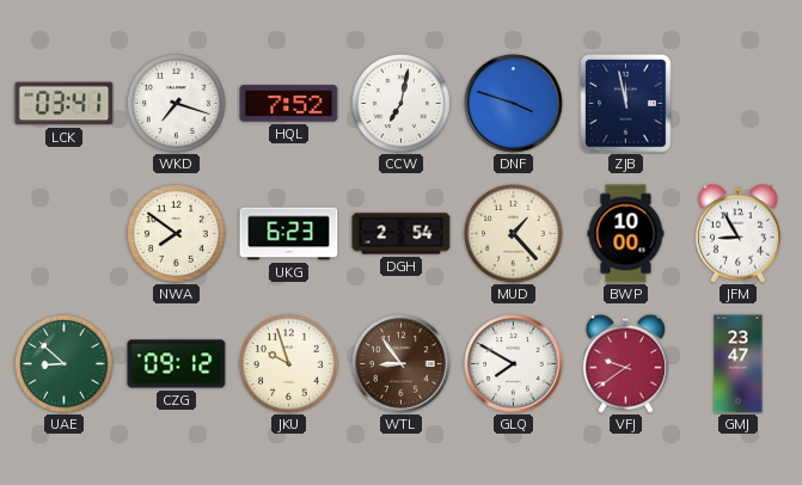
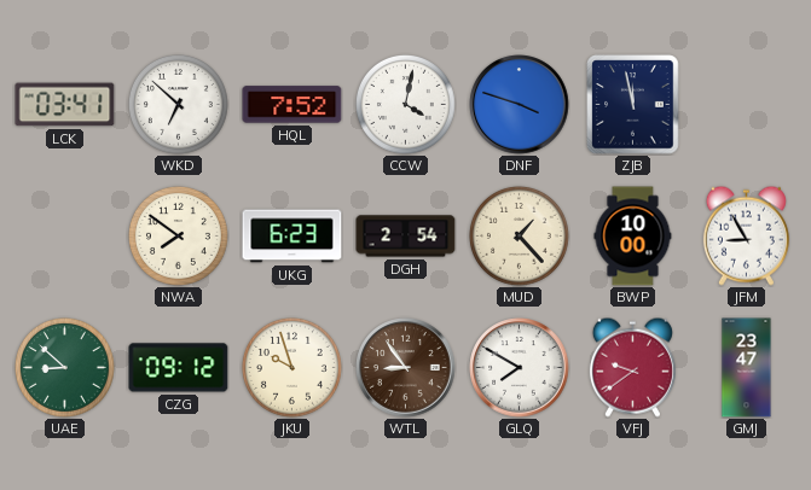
WKD: 7:18 -> 6:52 (178, 104)
CCW: 7:02 -> 4:02 (405, 104)
